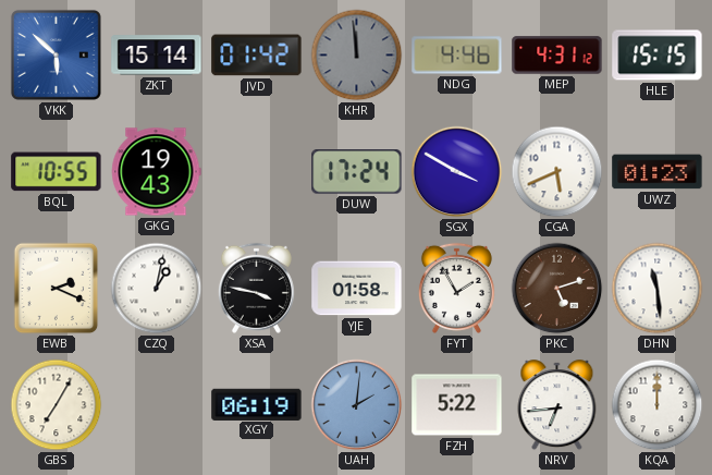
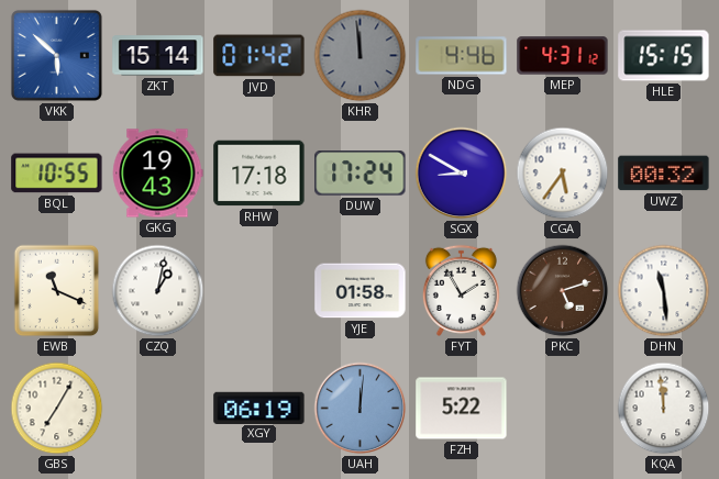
RHW: none -> 17:18 (259, 174)
SGX: 3:50 -> 8:50 (462, 174)
CGA: 5:41 -> 5:36 (563, 174)
UWZ: 01:23 -> 00:32 (664, 174)
EWB: 2:19 -> 11:19 (57, 291)
XSA: 3:47 -> none (256, 288)
UAH: 2:01 -> 12:01 (361, 409)
NRV: 6:44 -> none (557, 405)
KQA: 12:00 -> 11:59 (664, 409)
